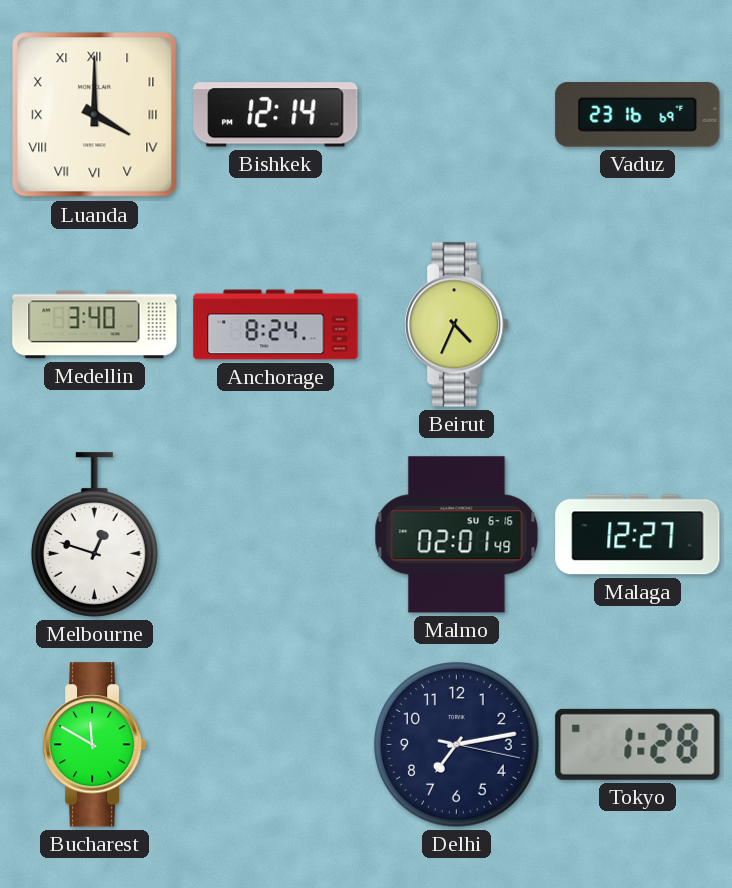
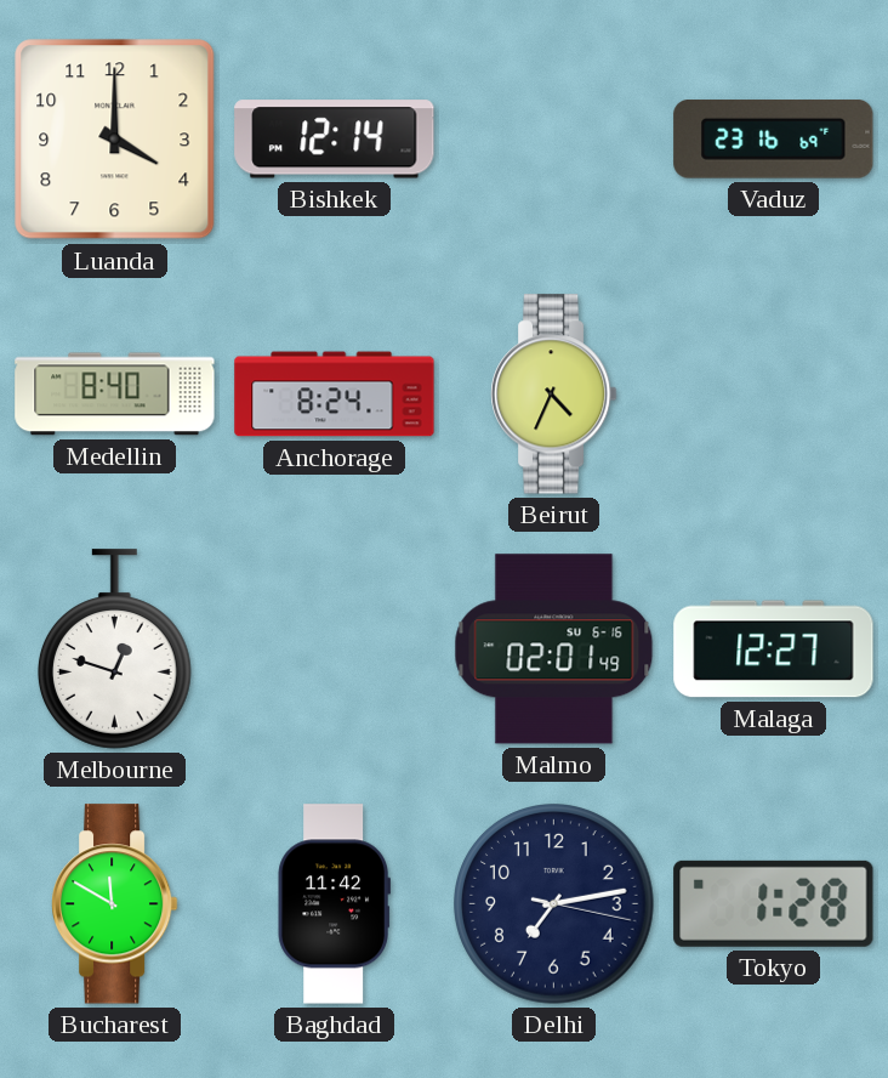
Luanda numerals: Roman -> Arabic (115, 140)
Medellin: 3:40 -> 8:40 (115, 395)
Baghdad: none -> 11:42 (334, 904)
